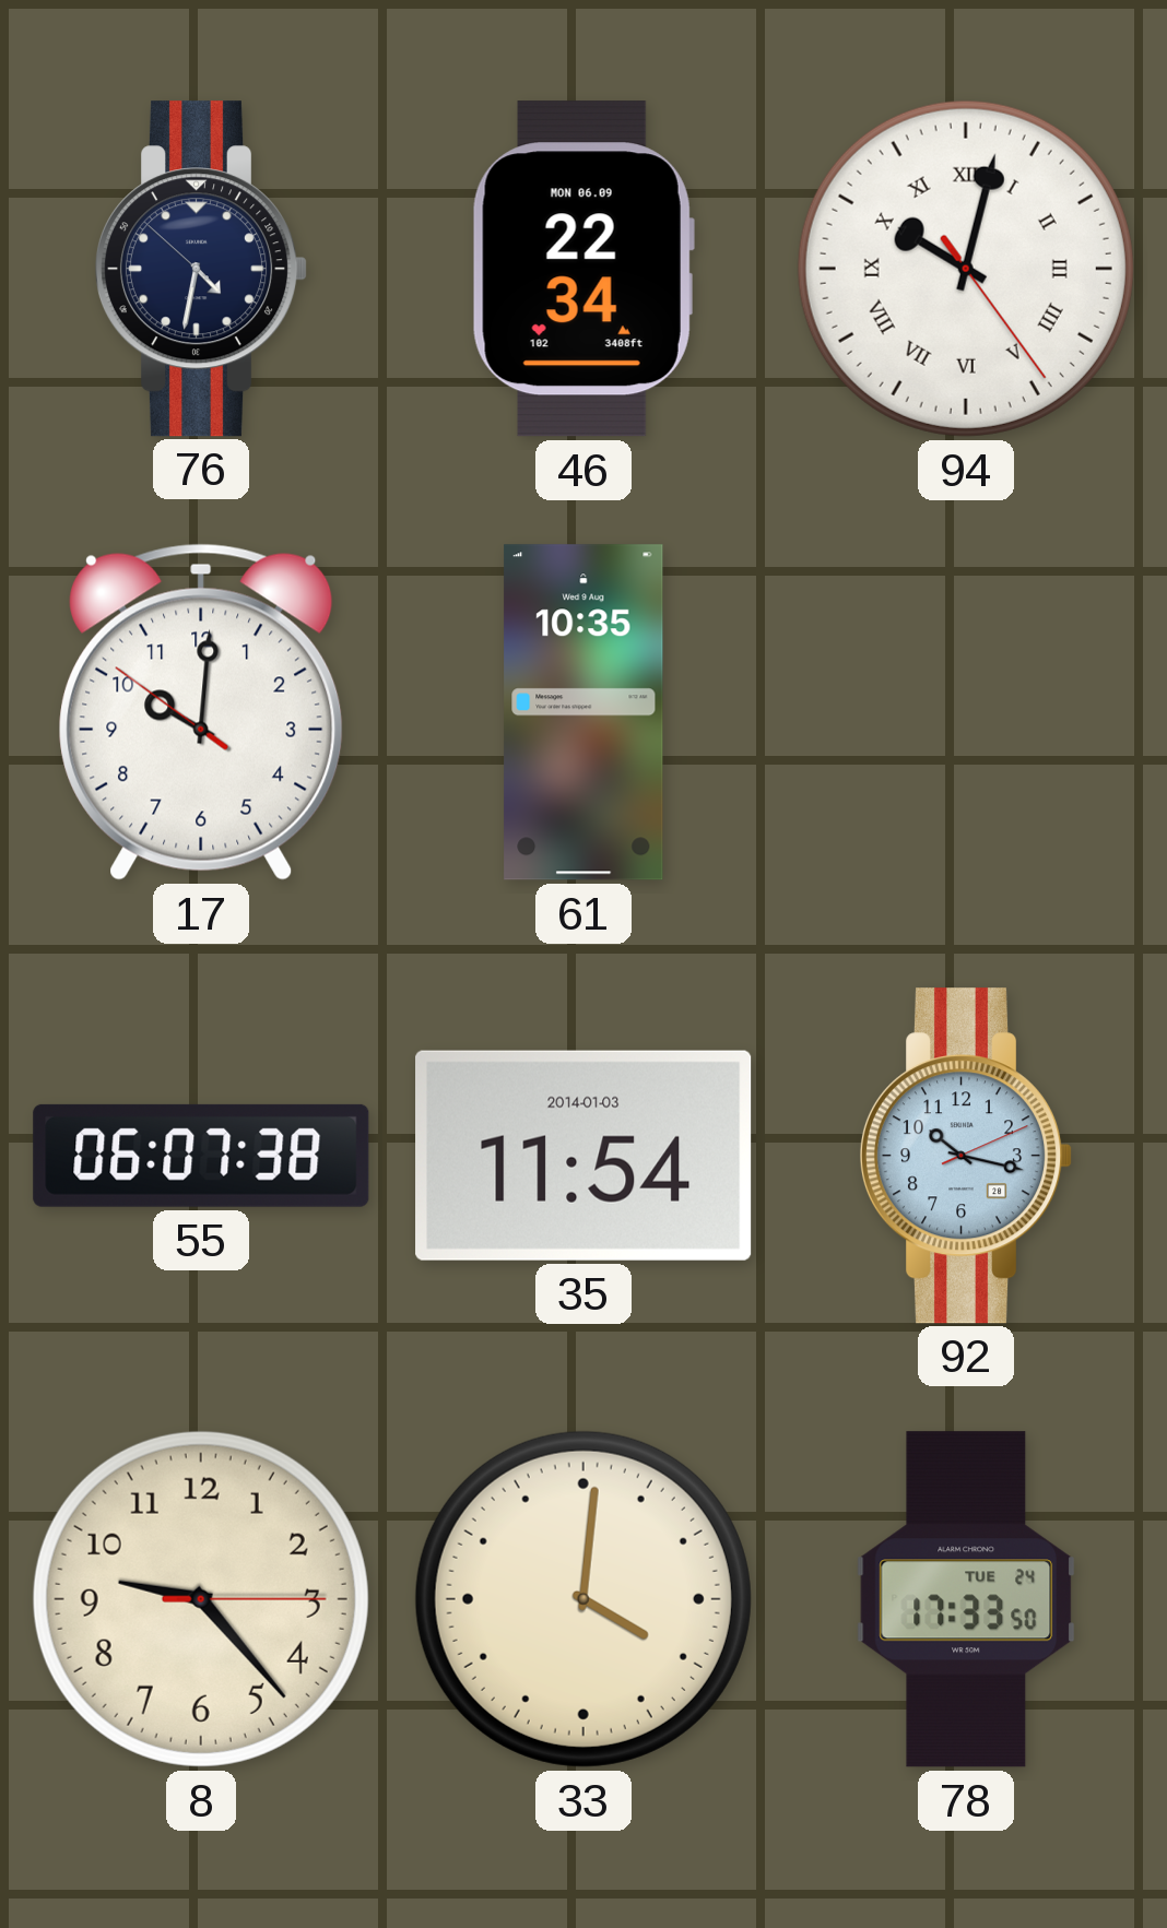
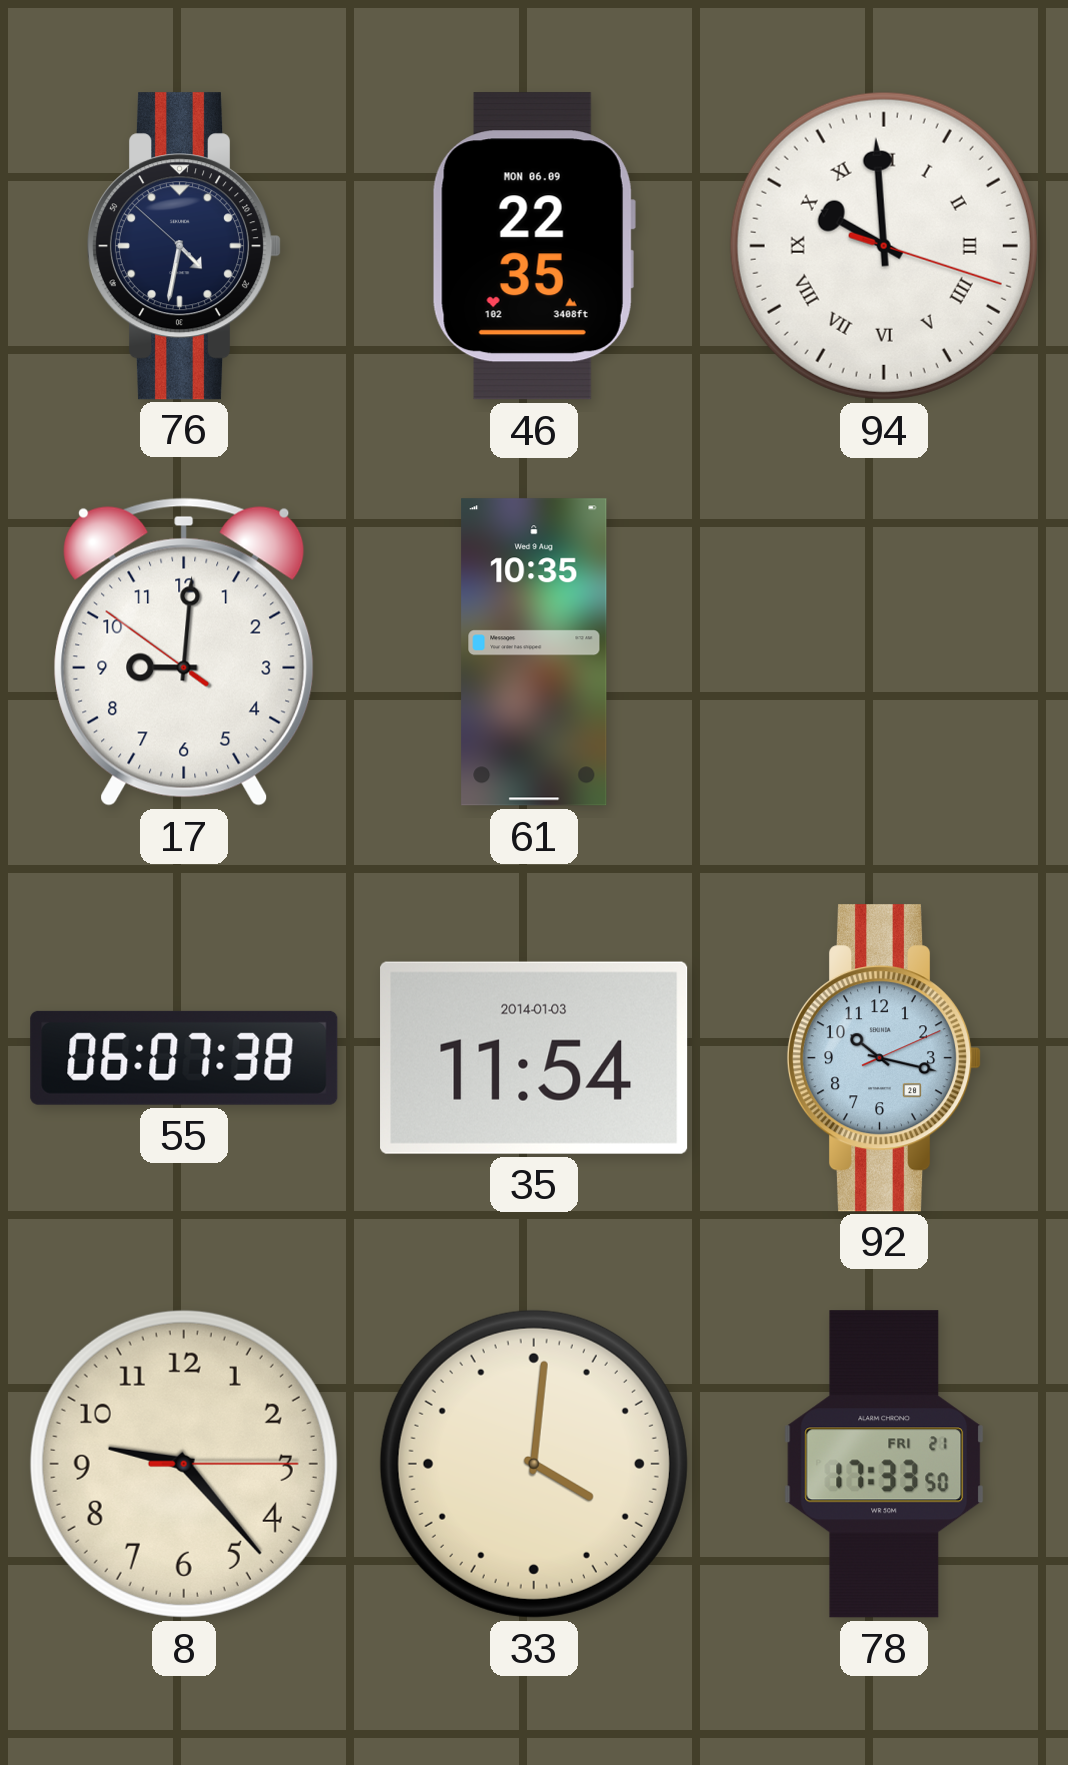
46: 22:34 -> 22:35 (534, 246)
94: 10:02 -> 9:59 (884, 246)
17: 10:00 -> 9:00 (184, 652)
78 date: TUE 24 -> FRI 21 (884, 1464)
